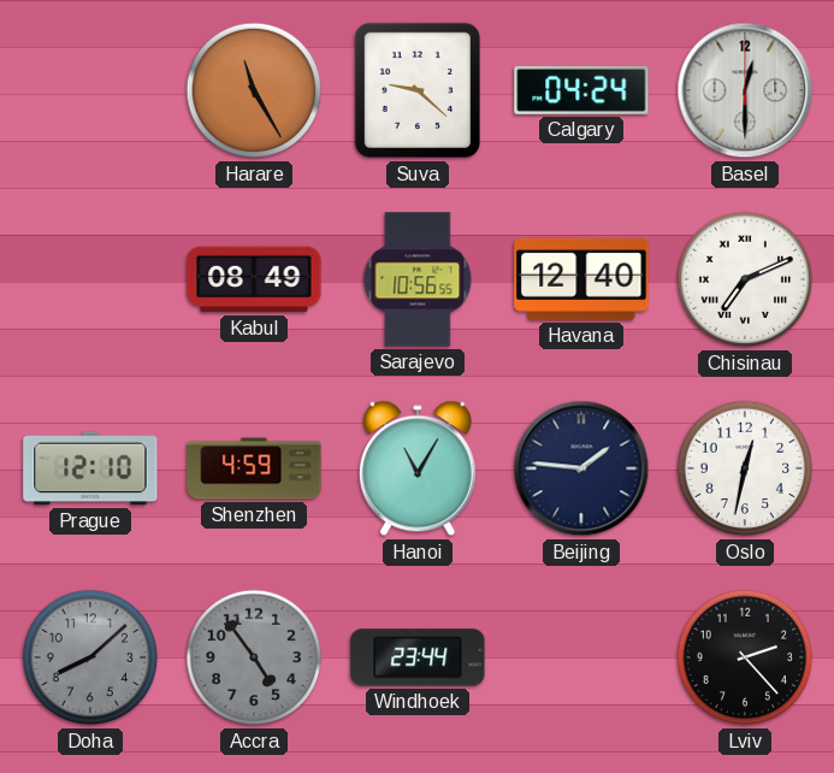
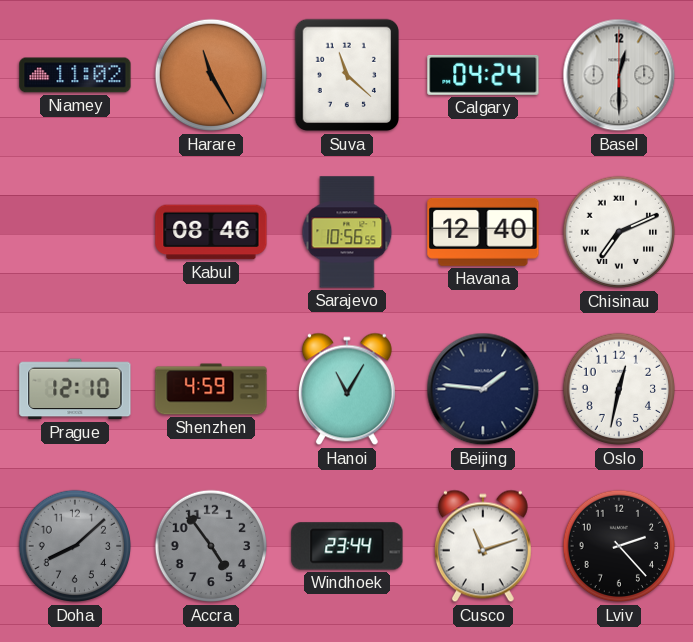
Niamey: none -> 11:02 (75, 75)
Suva: 9:22 -> 11:22 (347, 75)
Kabul: 08:49 -> 08:46 (211, 232)
Cusco: none -> 11:12 (483, 546)
